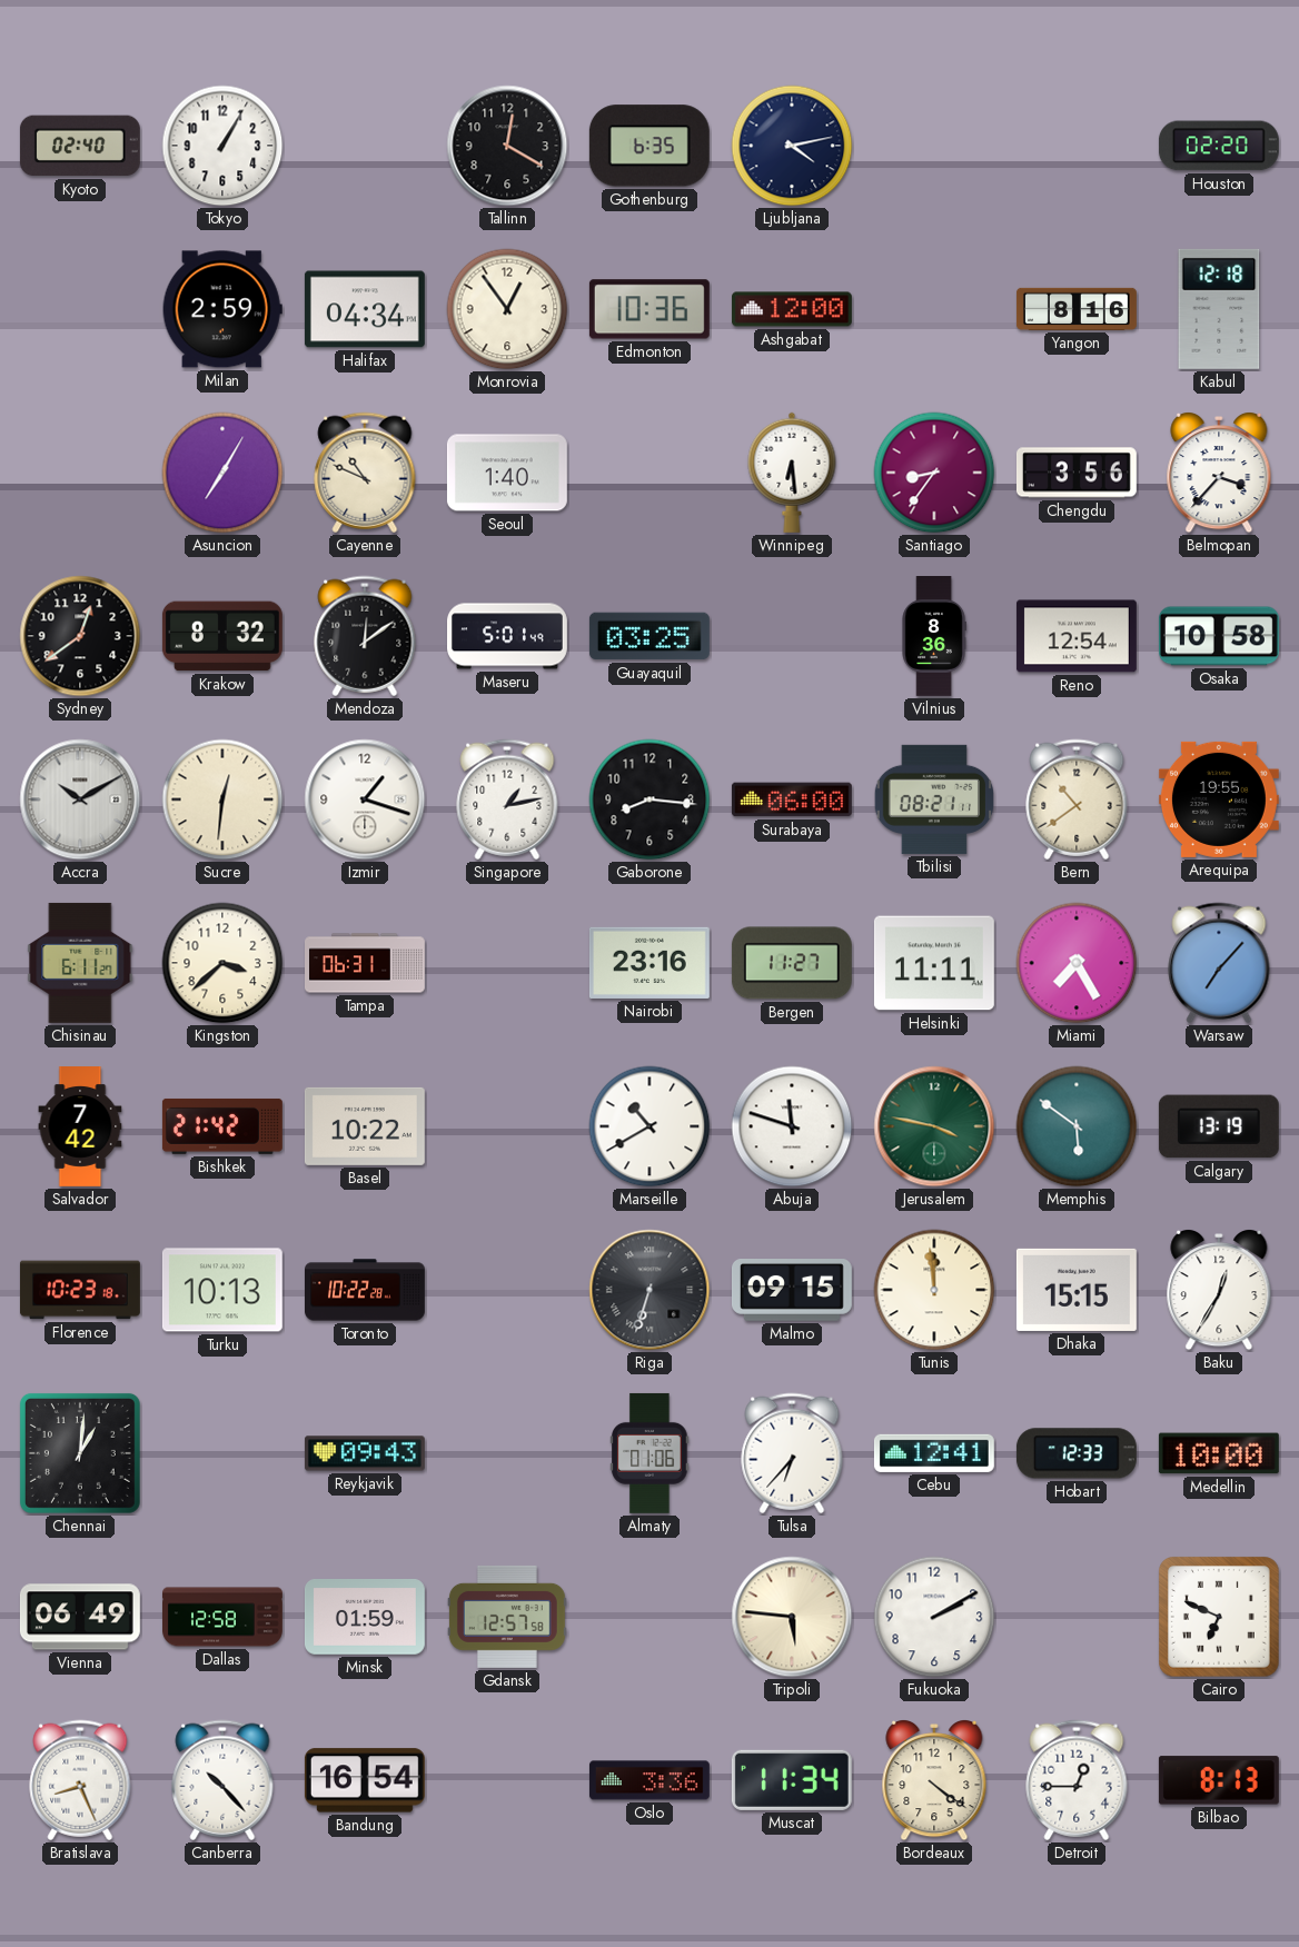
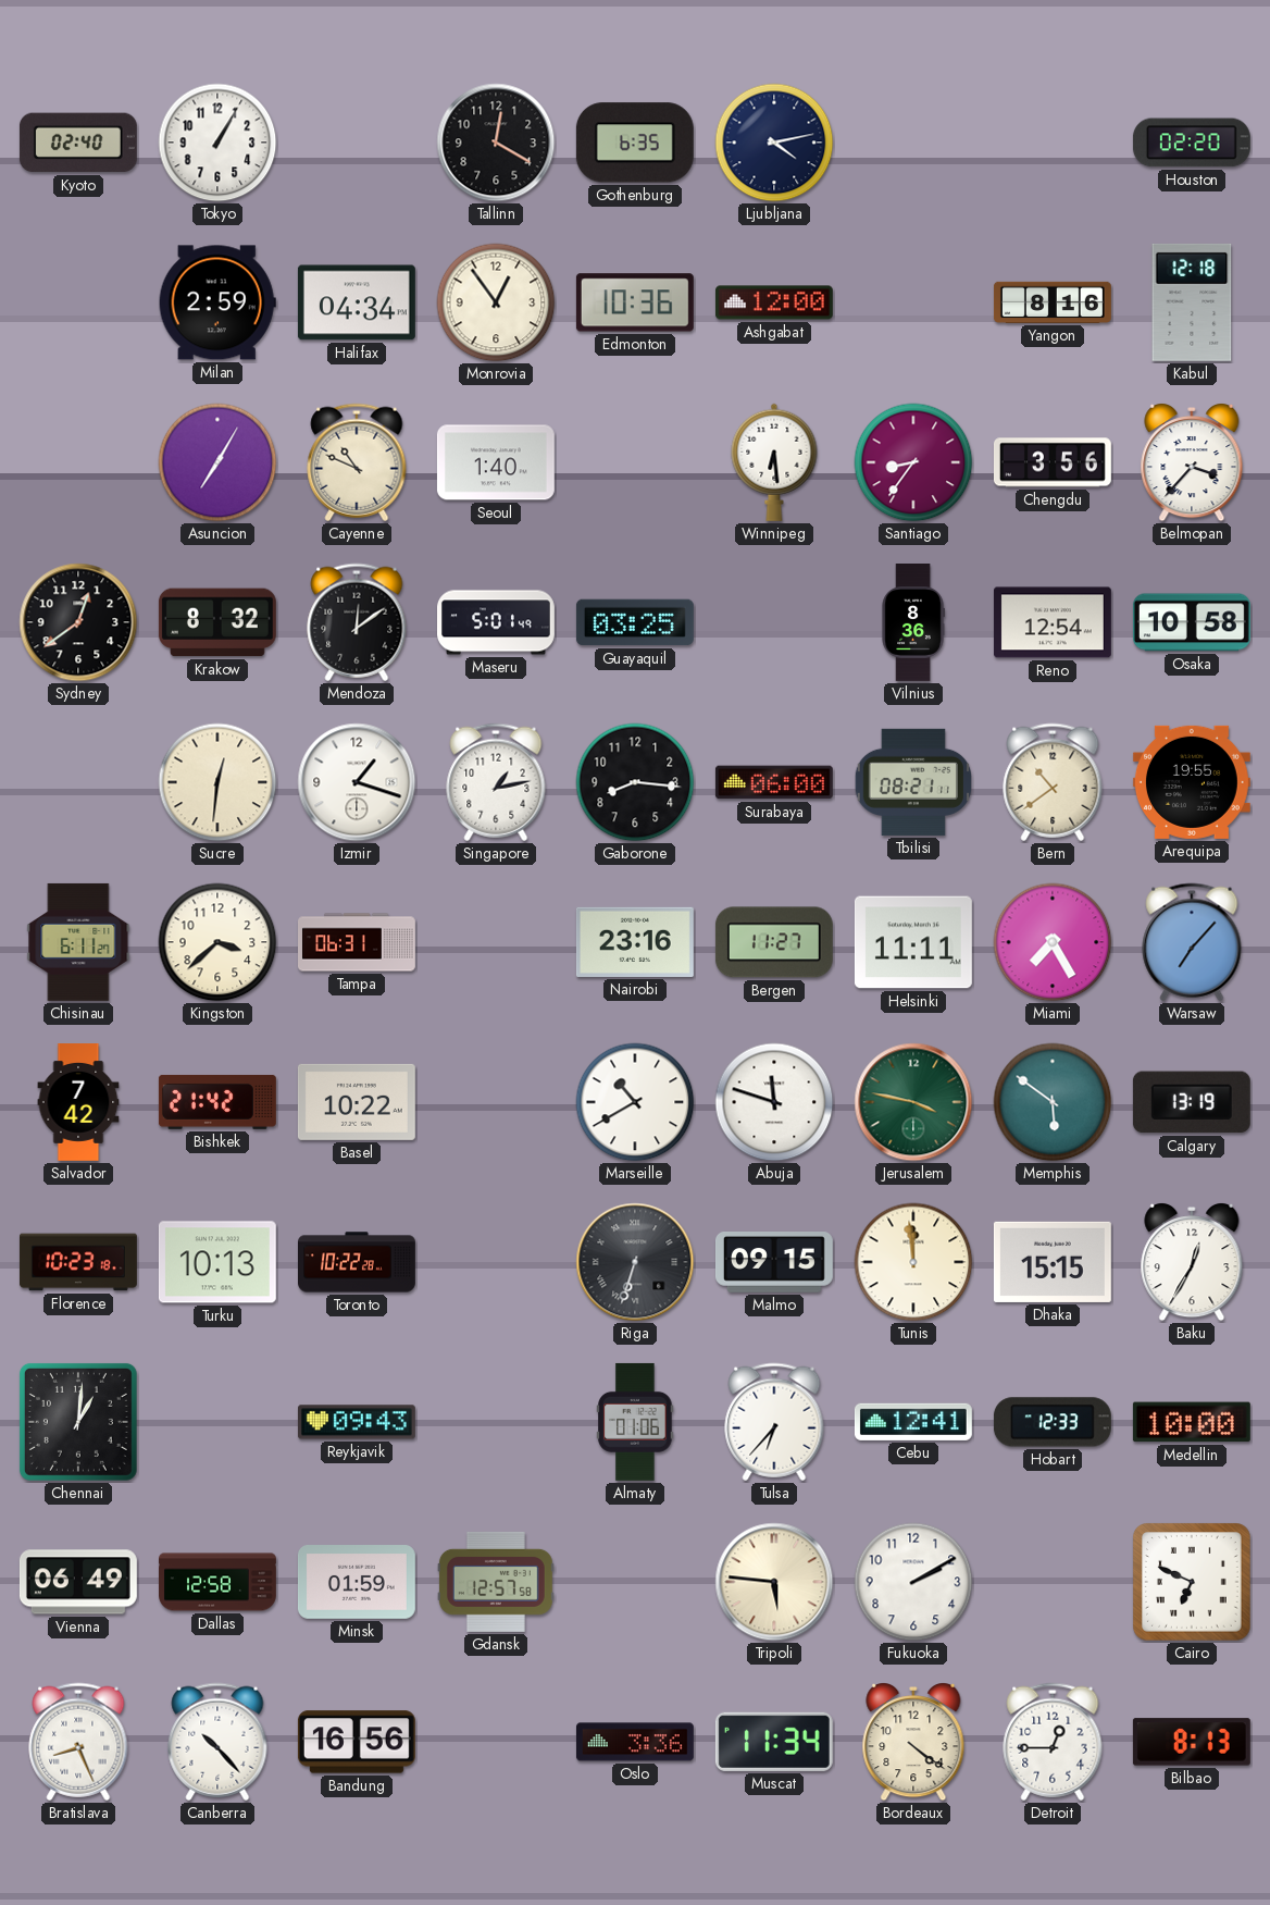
Accra: 10:10 -> none (80, 799)
Bandung: 16:54 -> 16:56 (357, 1742)
